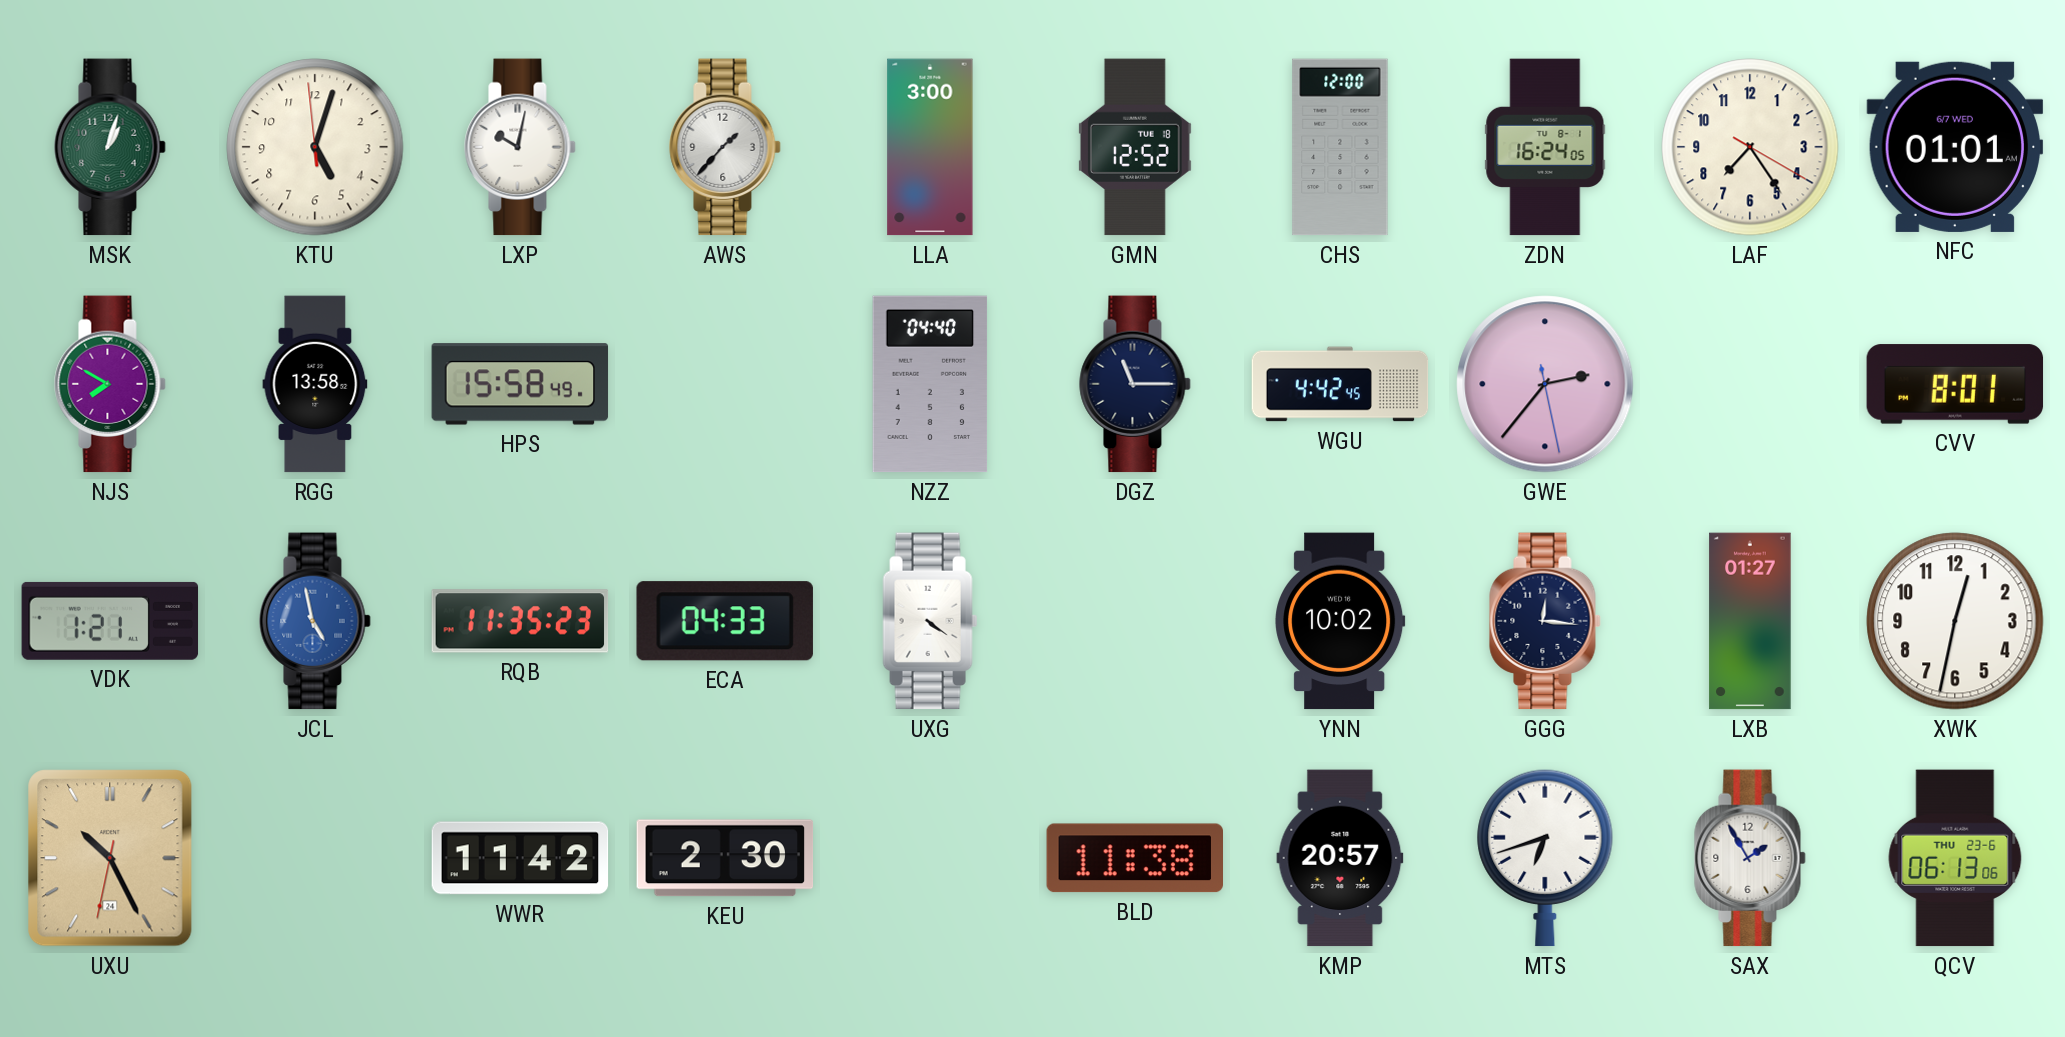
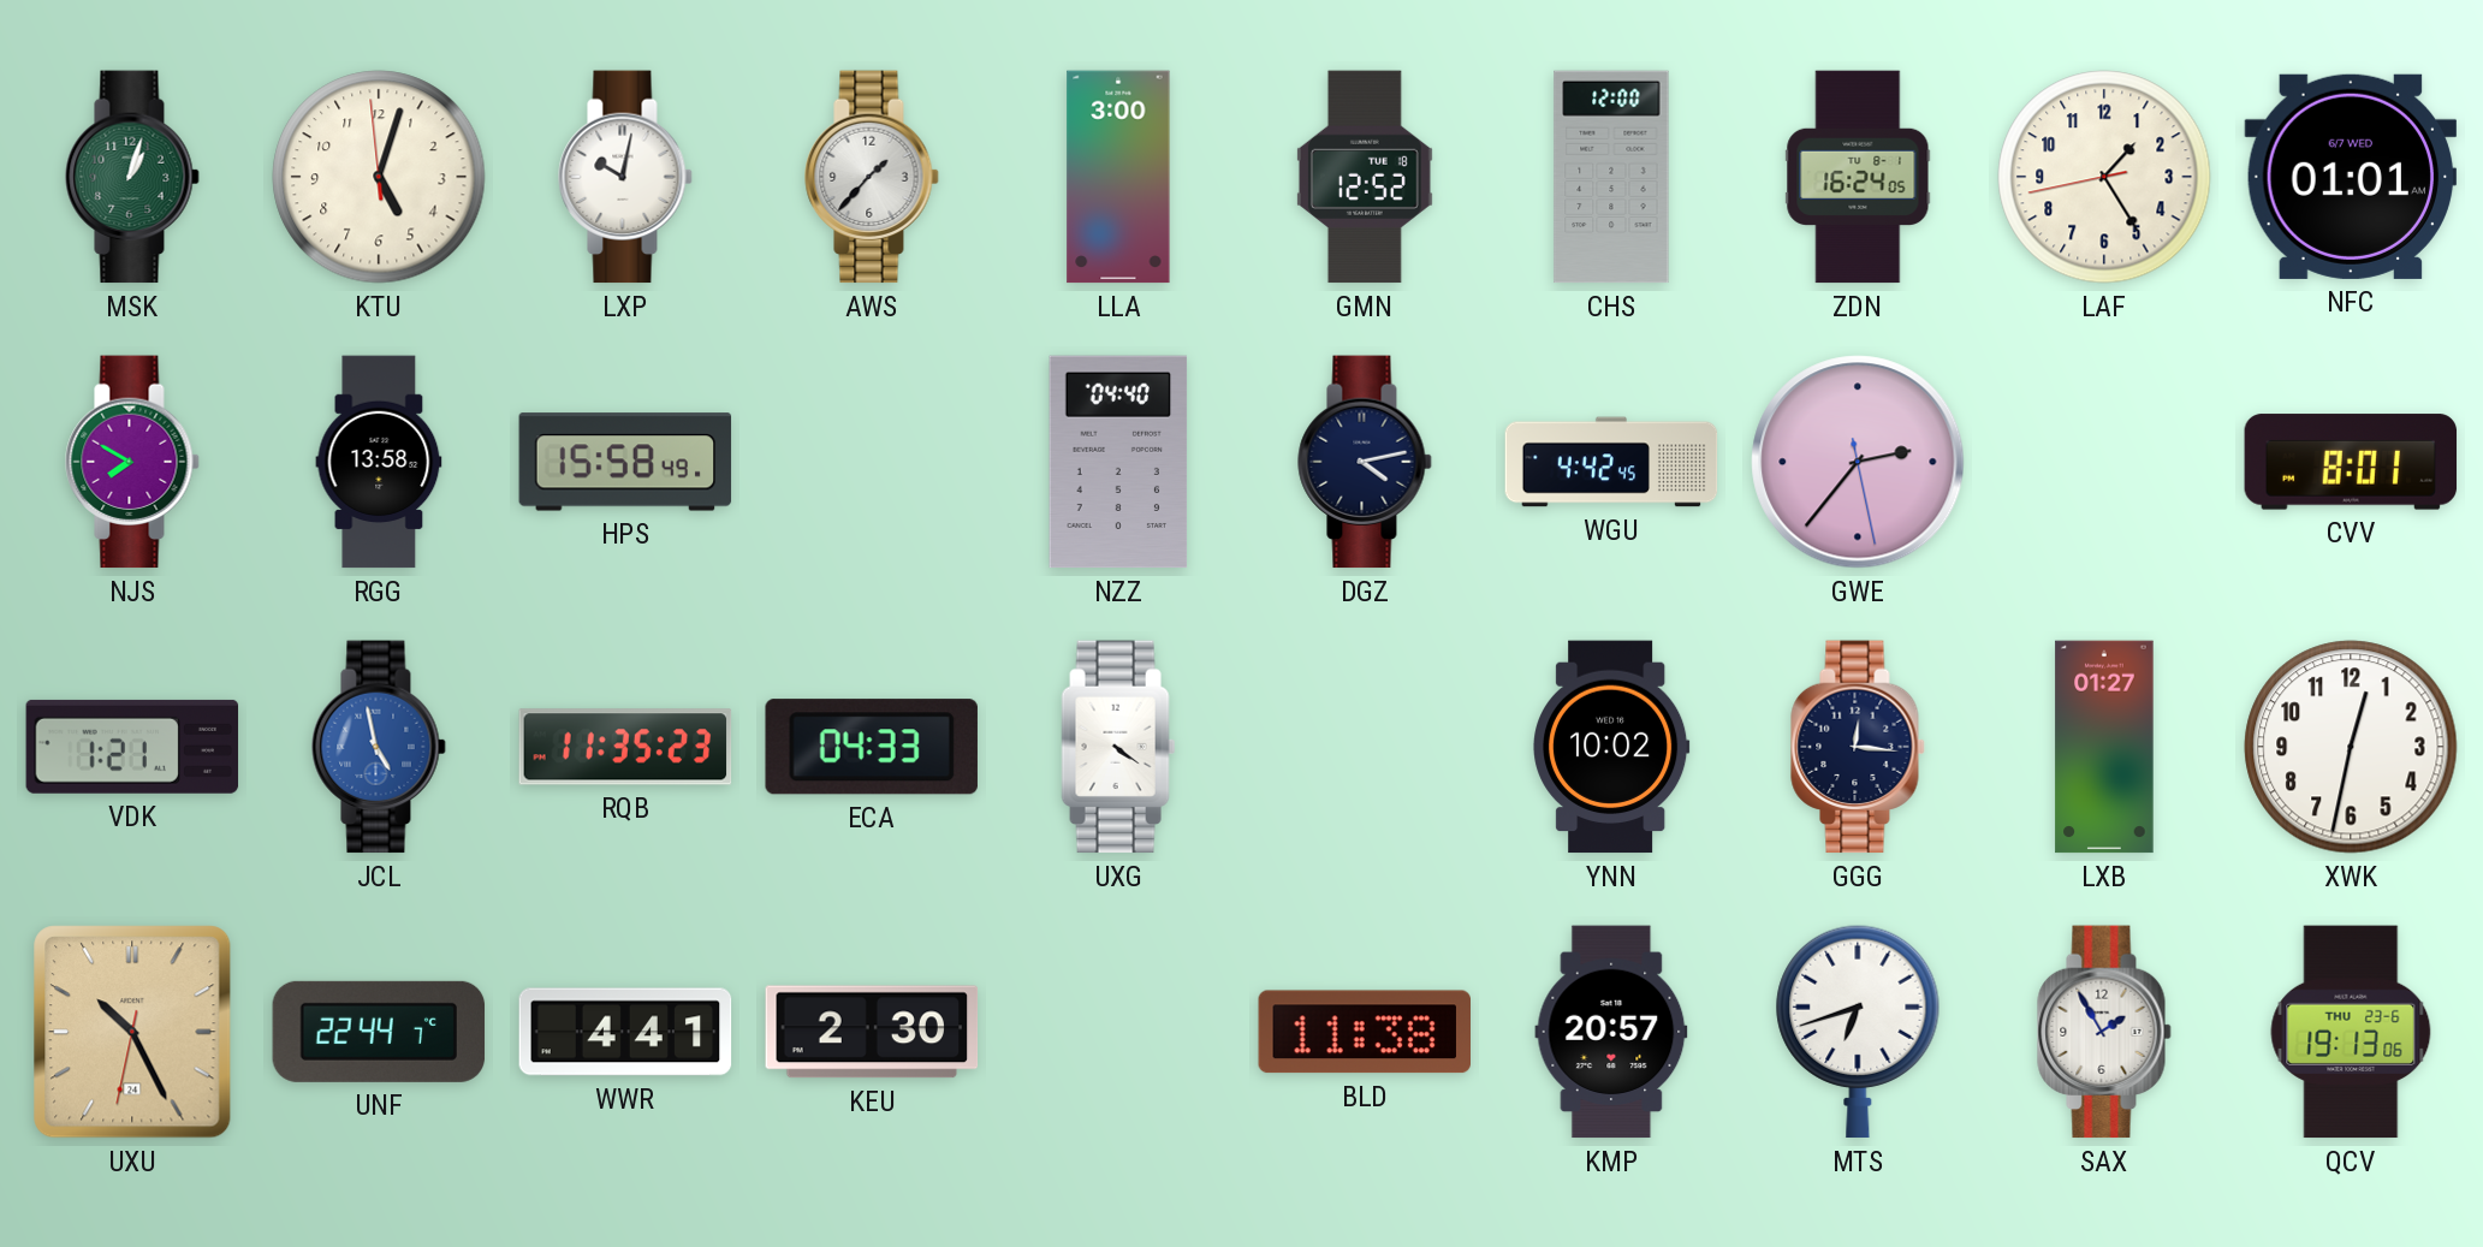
LAF: 7:24 -> 1:24 (2104, 177)
DGZ: 11:15 -> 4:13 (1365, 462)
UNF: none -> 22:44 (379, 1032)
WWR: 11:42 -> 4:41 (625, 1032)
QCV: 06:13 -> 19:13 (2351, 1032)
